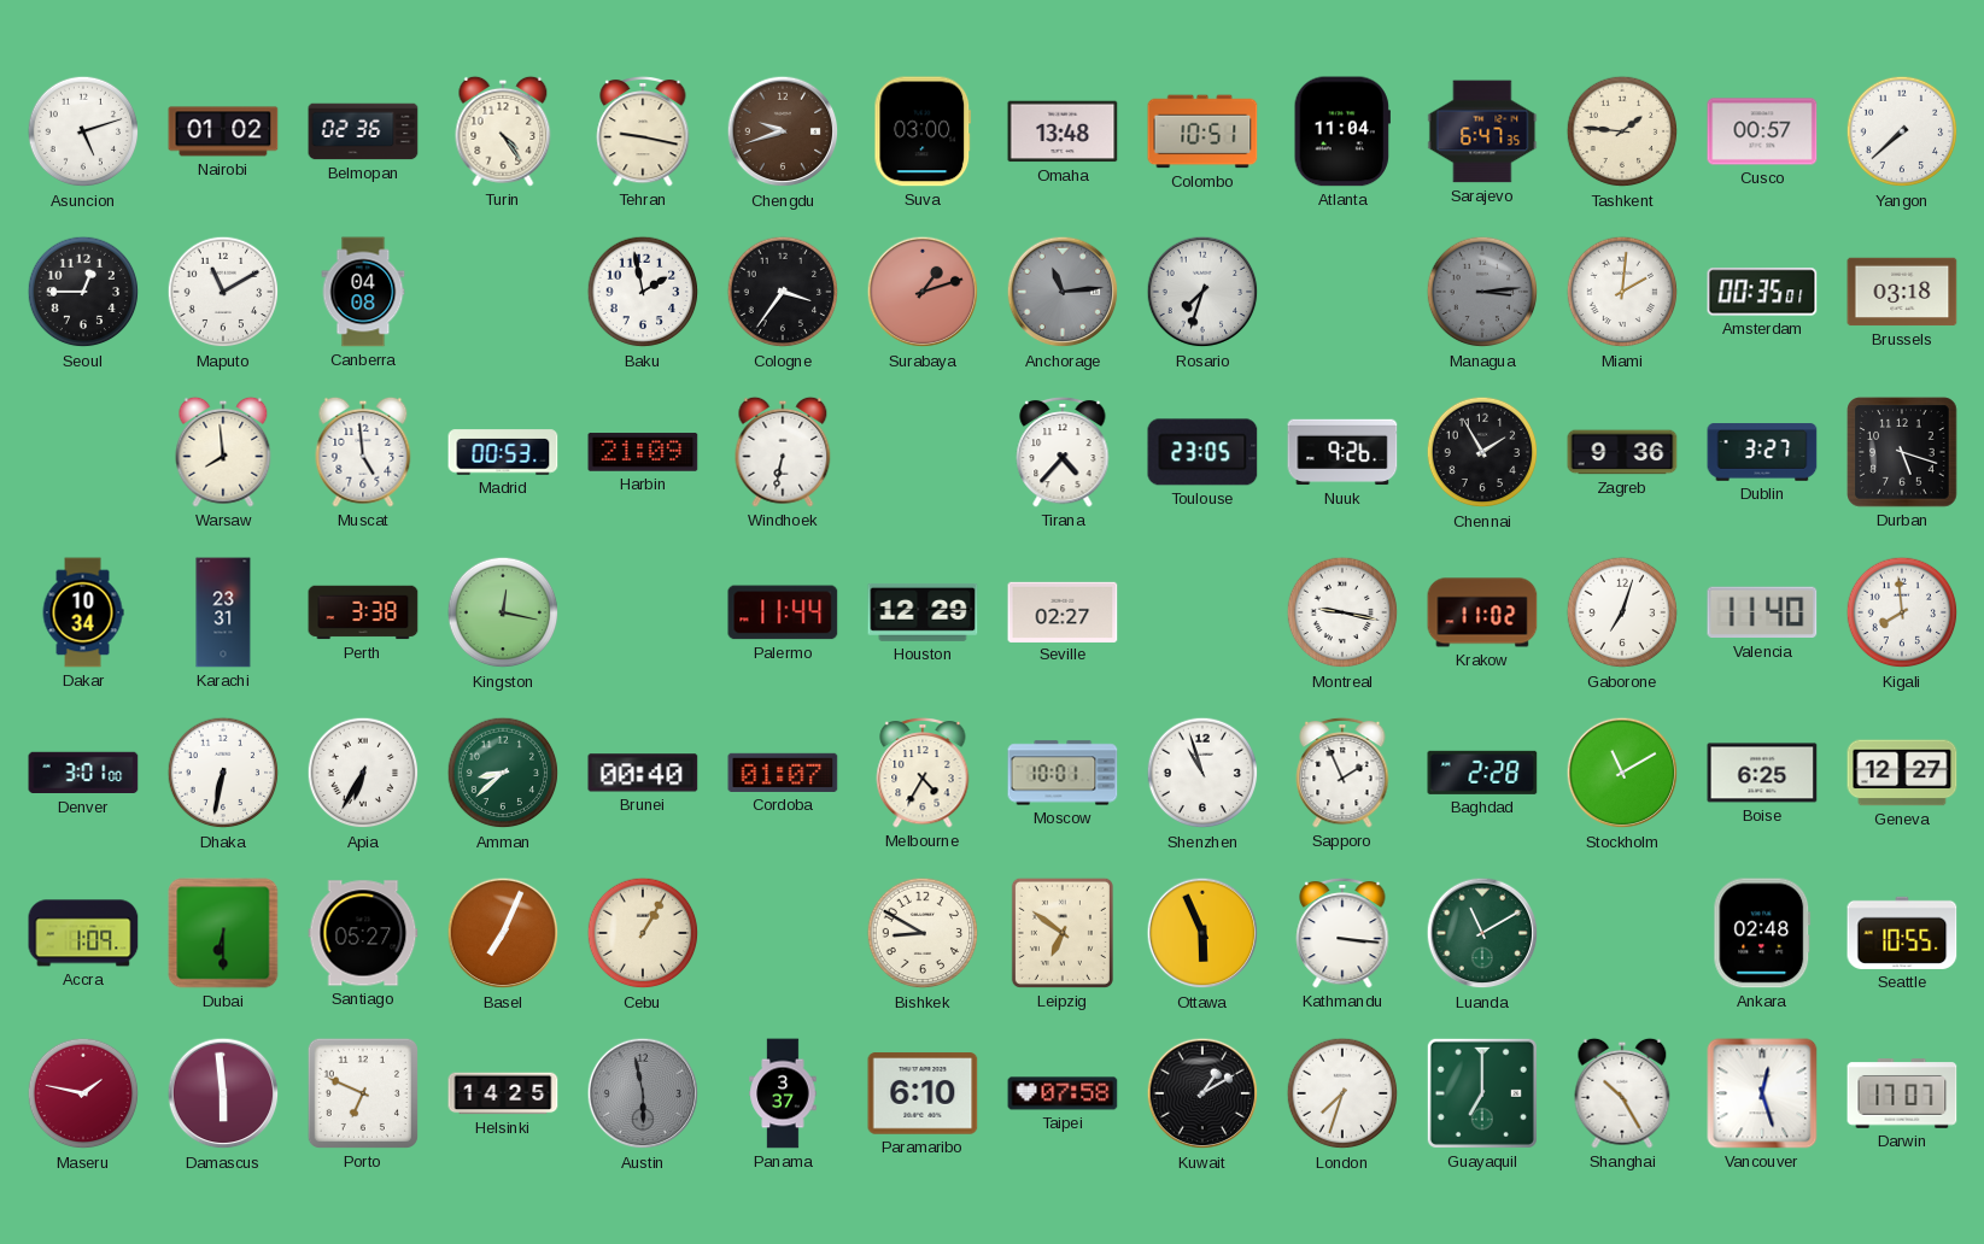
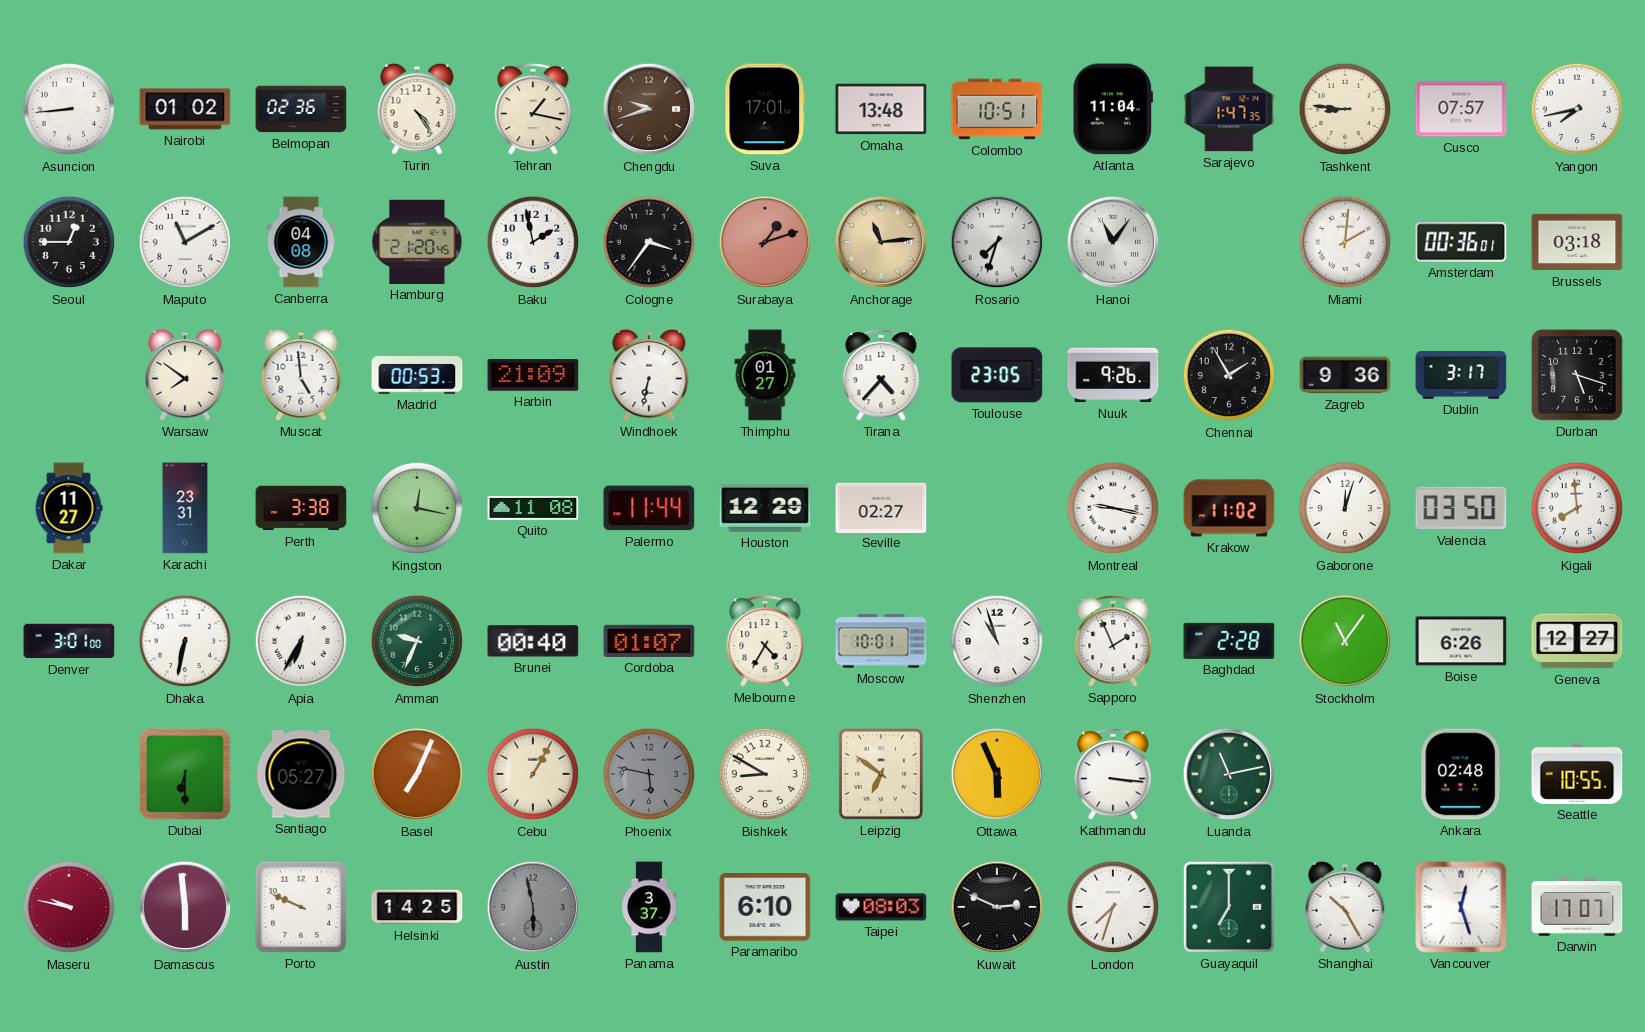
Asuncion: 5:12 -> 8:44 (69, 109)
Tehran: 9:17 -> 1:17 (533, 109)
Suva: 03:00 -> 17:01 (765, 109)
Sarajevo: 6:47 -> 1:47 (1229, 109)
Tashkent: 1:46 -> 8:46 (1345, 109)
Cusco: 00:57 -> 07:57 (1461, 109)
Yangon: 7:38 -> 7:43 (1577, 109)
Hamburg: none -> 21:20 (417, 242)
Anchorage dial: grey -> champagne (881, 242)
Hanoi: none -> 11:06 (1113, 242)
Managua: 3:14 -> none (1482, 292)
Amsterdam: 00:35 -> 00:36 (1461, 242)
Warsaw: 7:59 -> 7:51 (185, 375)
Thimphu: none -> 01:27 (765, 375)
Dublin: 3:27 -> 3:17 (1461, 375)
Dakar: 10:34 -> 11:27 (69, 508)
Quito: none -> 11:08 (533, 508)
Gaborone: 7:03 -> 12:03 (1345, 508)
Valencia: 11:40 -> 03:50 (1461, 508)
Amman: 8:38 -> 9:34 (417, 641)
Stockholm: 11:10 -> 11:06 (1345, 641)
Boise: 6:25 -> 6:26 (1461, 641)
Accra: 1:09 -> none (83, 933)
Phoenix: none -> 5:47 (649, 774)
Luanda: 11:10 -> 11:13 (1229, 774)
Maseru: 1:47 -> 9:47 (69, 907)
Porto: 6:49 -> 9:49 (301, 907)
Taipei: 07:58 -> 08:03 (881, 907)
Kuwait: 1:10 -> 2:49 (997, 907)
